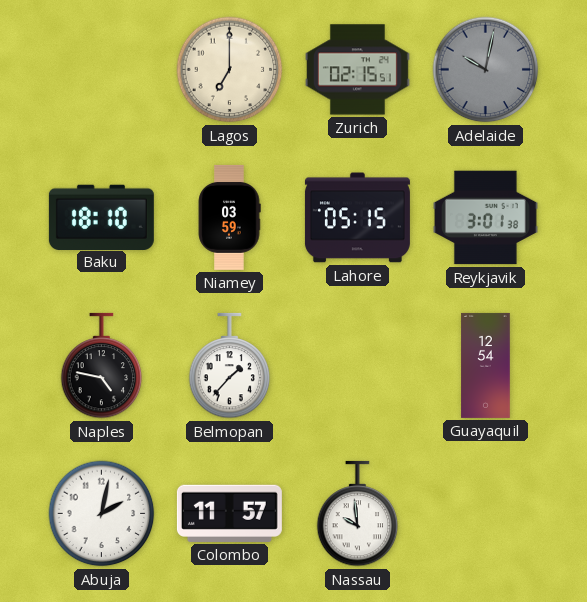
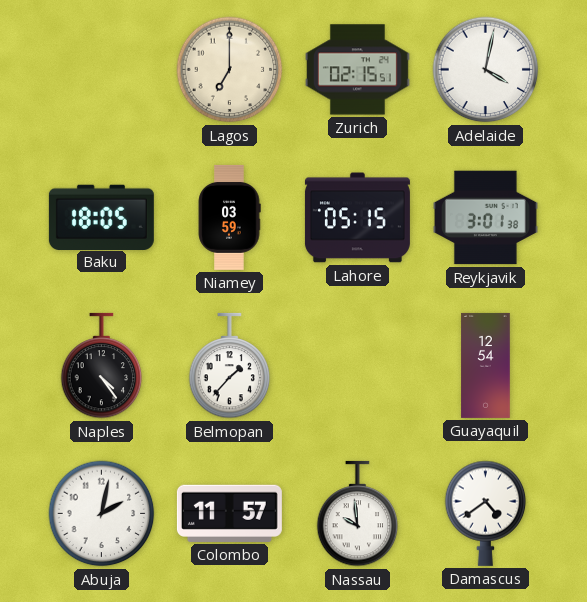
Adelaide: 10:02 -> 4:02 (486, 70)
Adelaide dial: grey -> white (486, 70)
Baku: 18:10 -> 18:05 (101, 217)
Naples: 4:47 -> 4:24 (102, 366)
Damascus: none -> 4:39 (486, 513)
